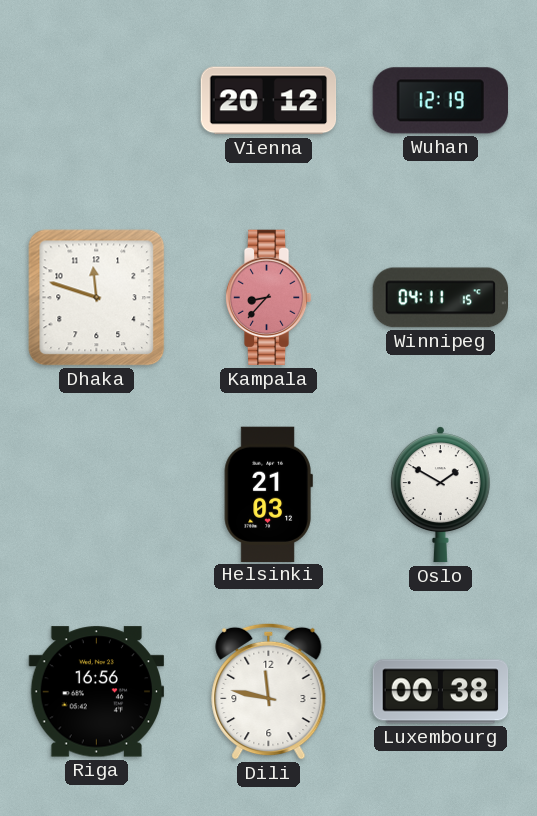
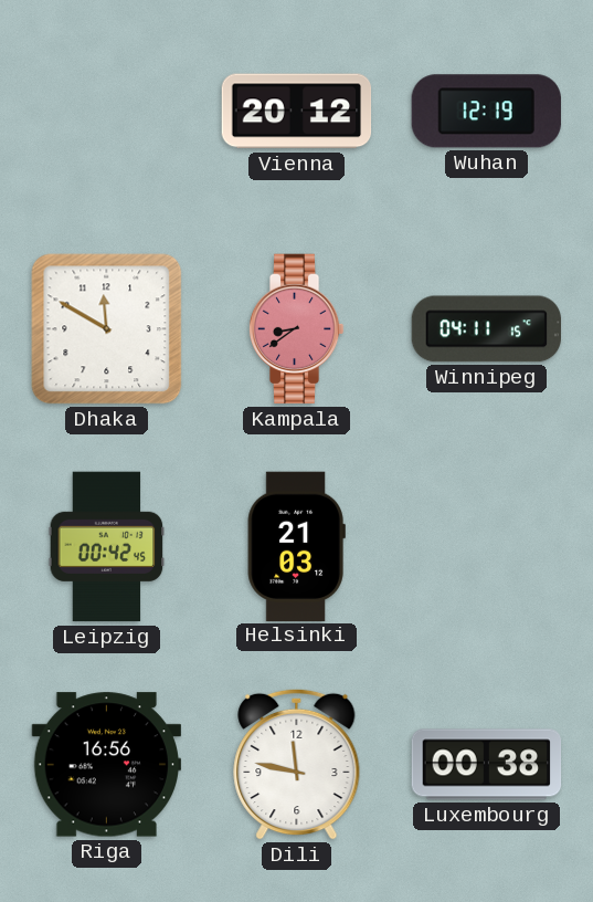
Dhaka: 11:48 -> 11:50 (107, 329)
Kampala: 8:37 -> 8:39 (296, 329)
Leipzig: none -> 00:42 (107, 547)
Oslo: 1:50 -> none (440, 495)
